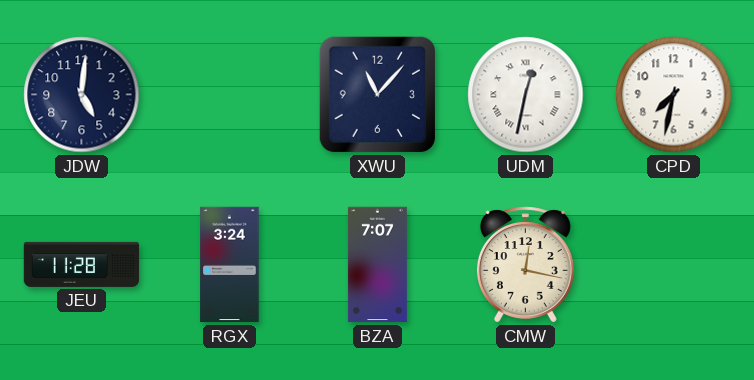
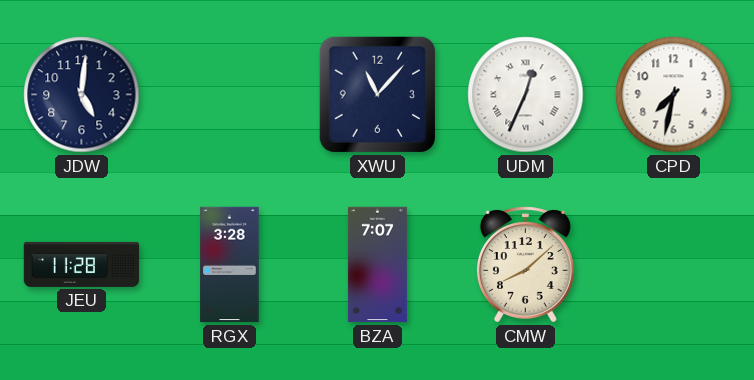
UDM: 12:32 -> 12:34 (526, 95)
RGX: 3:24 -> 3:28 (230, 265)
CMW: 12:17 -> 8:08 (525, 265)
